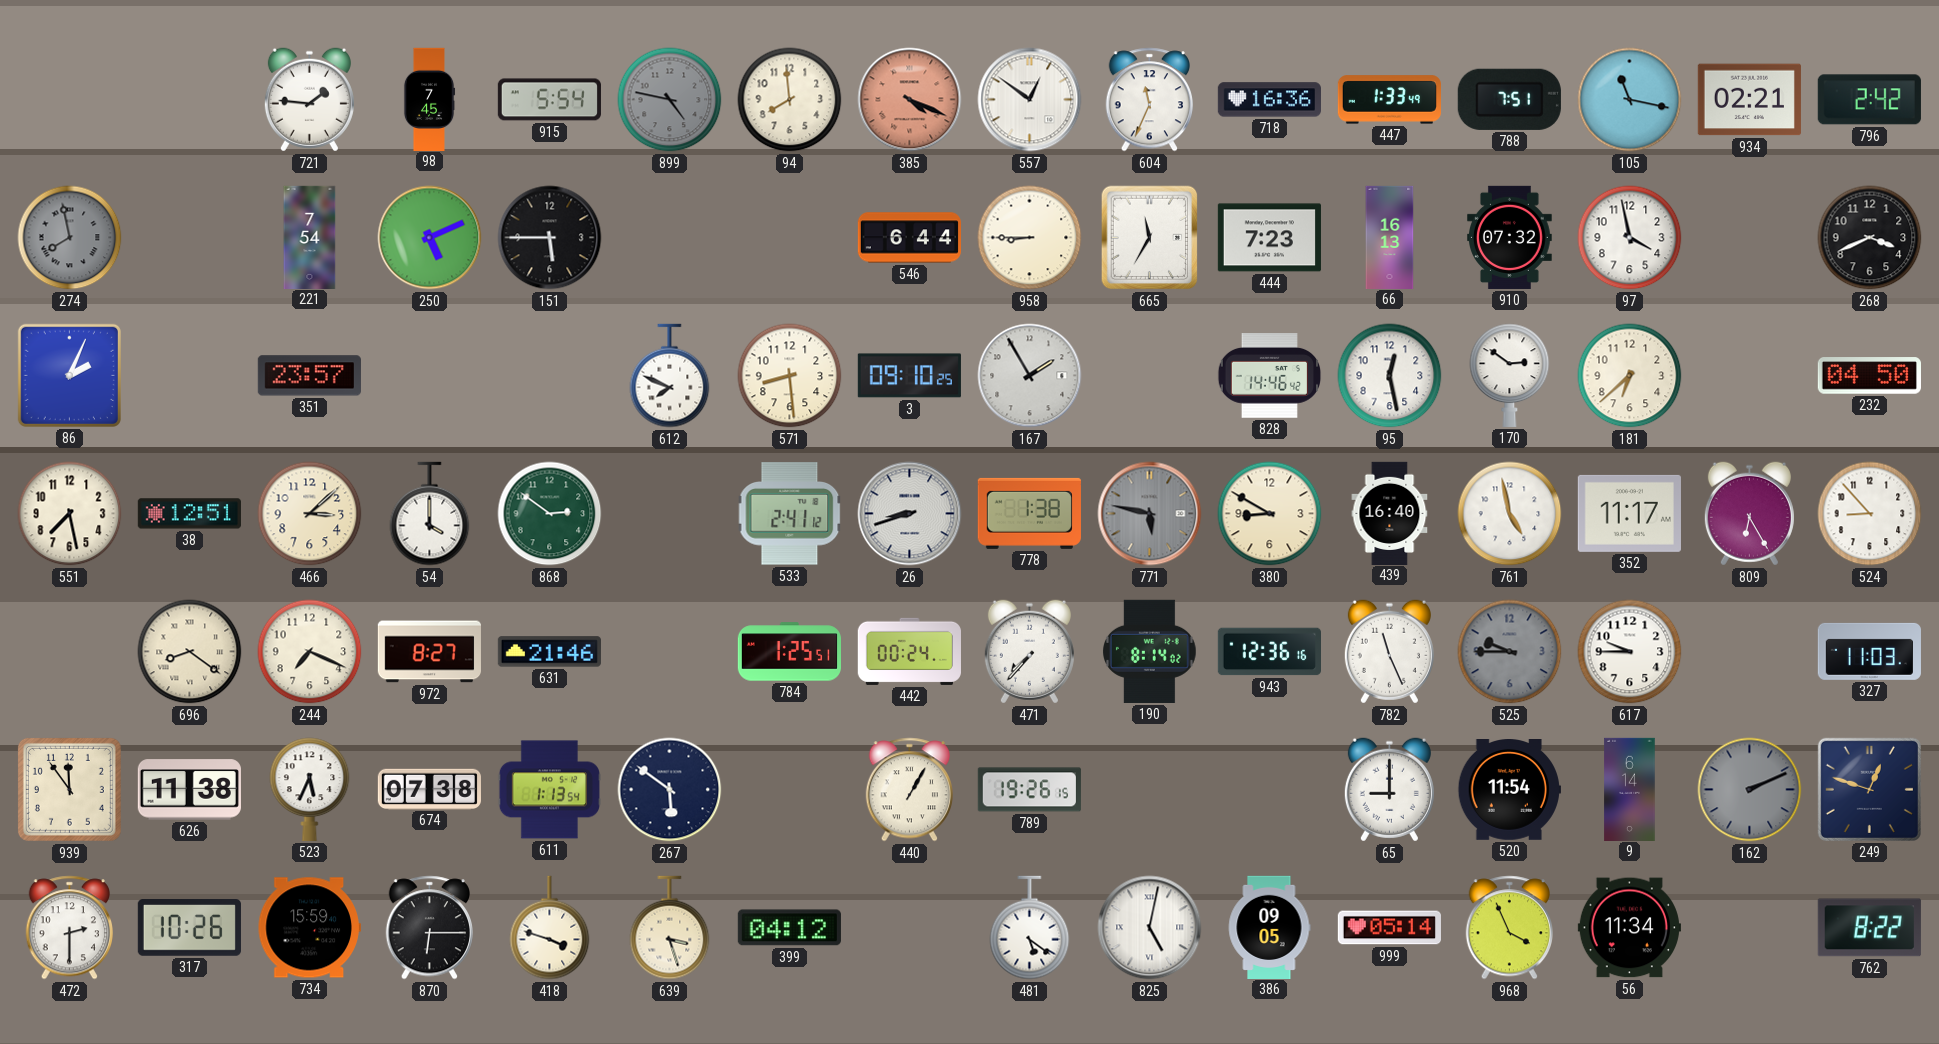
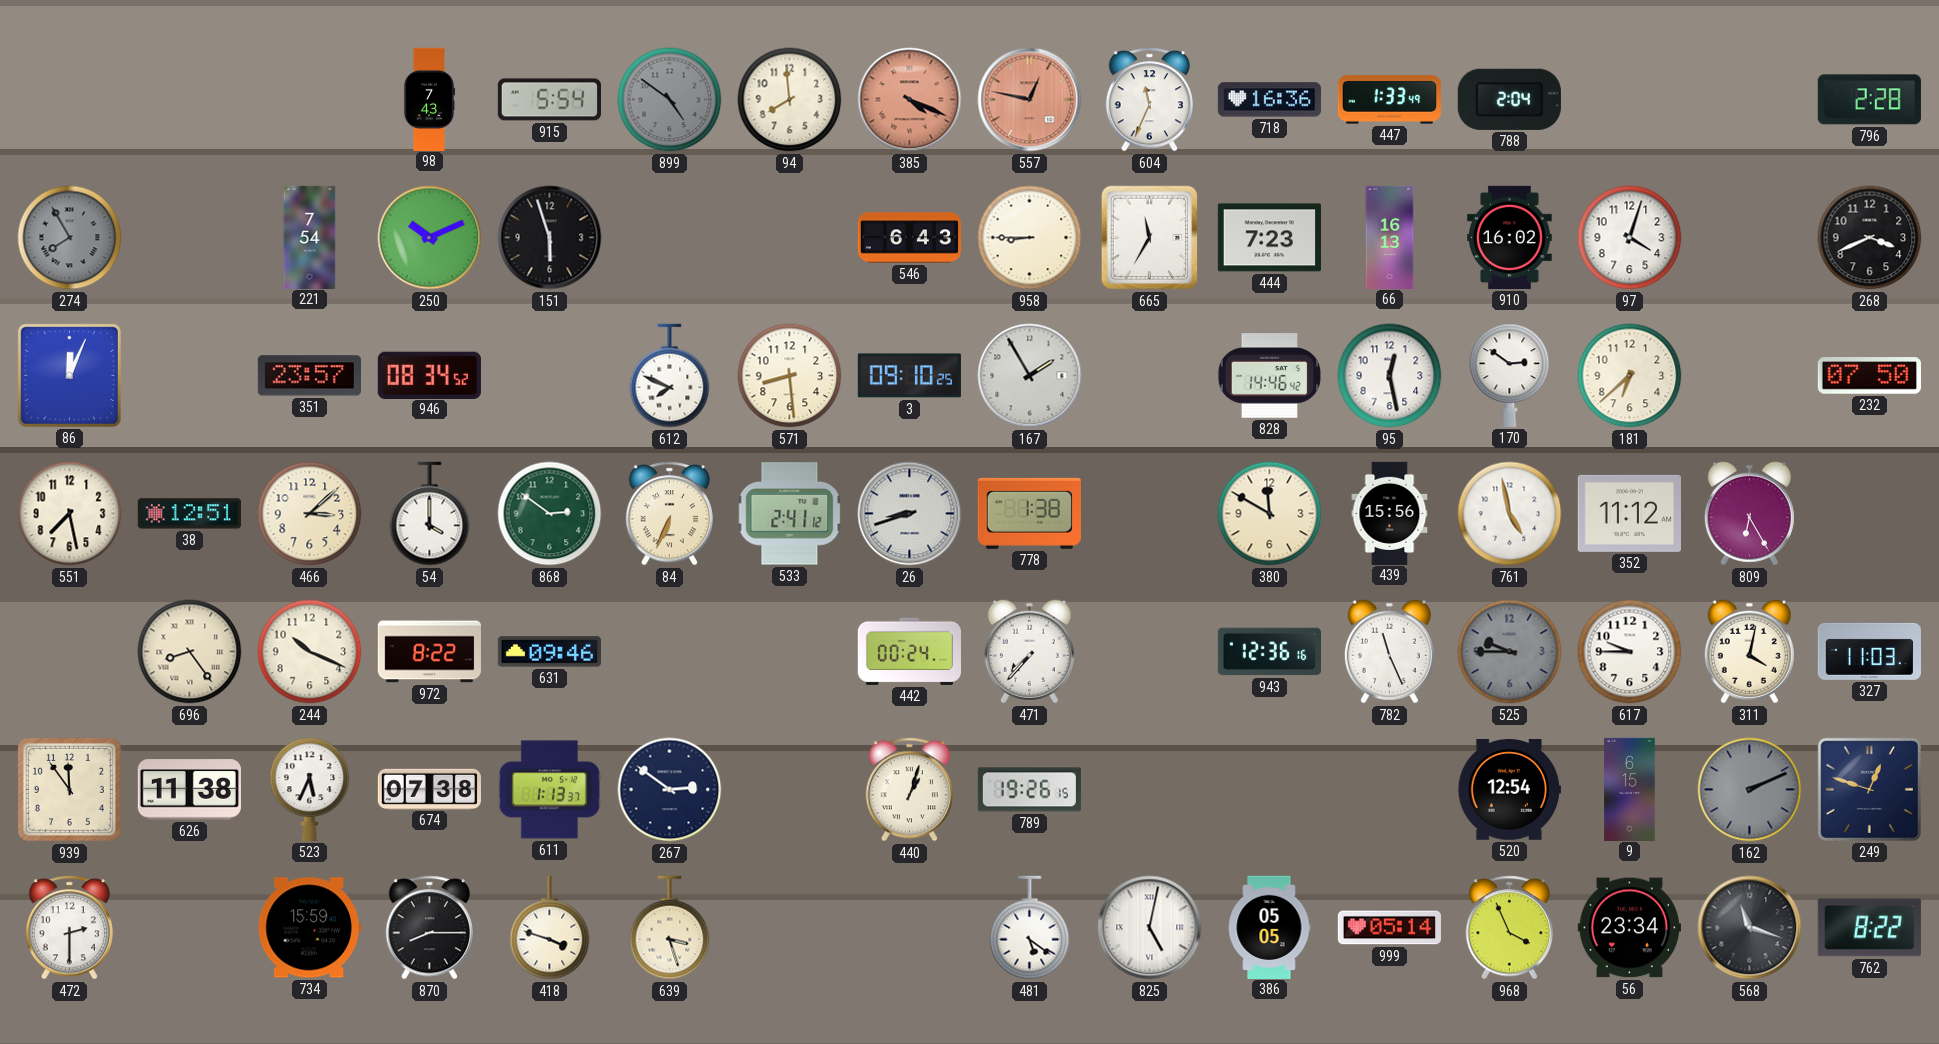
721: 1:46 -> none (309, 100)
98: 7:45 -> 7:43 (429, 99)
899: 4:47 -> 4:51 (670, 100)
557: 12:51 -> 12:47 (1030, 100)
557 dial: white -> salmon (1030, 100)
788: 7:51 -> 2:04 (1509, 99)
105: 11:17 -> none (1630, 100)
934: 02:21 -> none (1749, 100)
796: 2:42 -> 2:28 (1869, 100)
274: 7:58 -> 7:55 (70, 238)
250: 5:11 -> 10:11 (430, 238)
151: 5:45 -> 5:57 (550, 238)
546: 6:44 -> 6:43 (909, 238)
910: 07:32 -> 16:02 (1510, 237)
97: 3:58 -> 4:03 (1630, 238)
86: 2:04 -> 12:04 (69, 375)
946: none -> 08:34 (429, 375)
232: 04:50 -> 07:50 (1869, 376)
84: none -> 6:34 (669, 514)
771: 5:47 -> none (1150, 514)
380: 8:50 -> 11:50 (1270, 514)
439: 16:40 -> 15:56 (1390, 513)
352: 11:17 -> 11:12 (1629, 513)
524: 8:53 -> none (1870, 514)
696: 8:21 -> 8:24 (190, 652)
244: 7:19 -> 10:19 (310, 652)
972: 8:27 -> 8:22 (429, 652)
631: 21:46 -> 09:46 (549, 652)
784: 1:25 -> none (789, 652)
190: 8:14 -> none (1150, 651)
311: none -> 4:02 (1749, 652)
611: 1:13:54 -> 1:13:37 (549, 790)
267: 5:51 -> 2:51 (670, 790)
440: 1:05 -> 1:03 (909, 790)
65: 9:00 -> none (1389, 790)
520: 11:54 -> 12:54 (1509, 790)
9: 6:14 -> 6:15 (1630, 789)
317: 10:26 -> none (189, 928)
870: 6:15 -> 8:15 (429, 928)
399: 04:12 -> none (789, 928)
386: 09:05 -> 05:05 (1269, 927)
56: 11:34 -> 23:34 (1629, 928)
568: none -> 11:18 (1750, 928)
